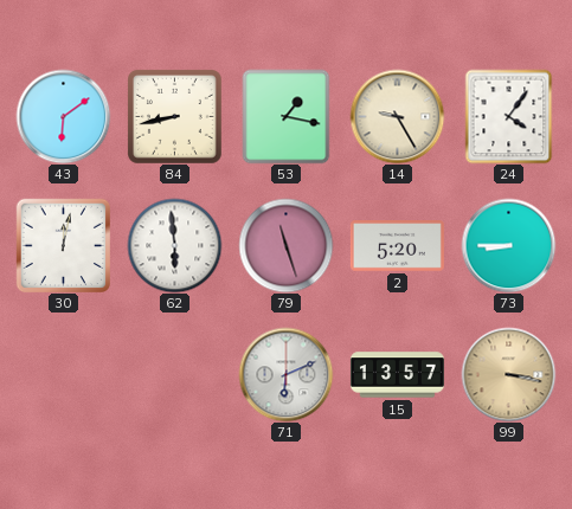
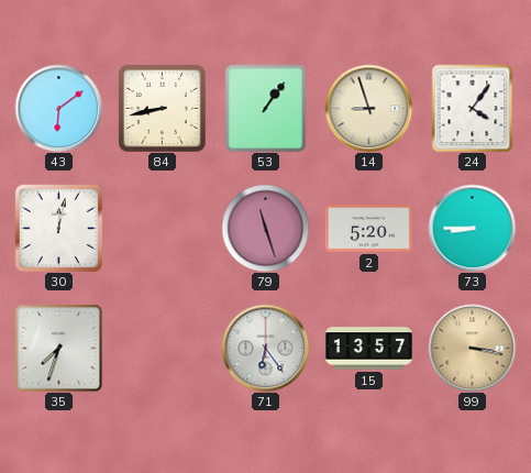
53: 1:17 -> 1:06 (266, 108)
14: 9:25 -> 8:57 (368, 108)
62: 5:59 -> none (174, 245)
35: none -> 7:33 (58, 348)
71: 6:11 -> 6:24 (265, 348)
